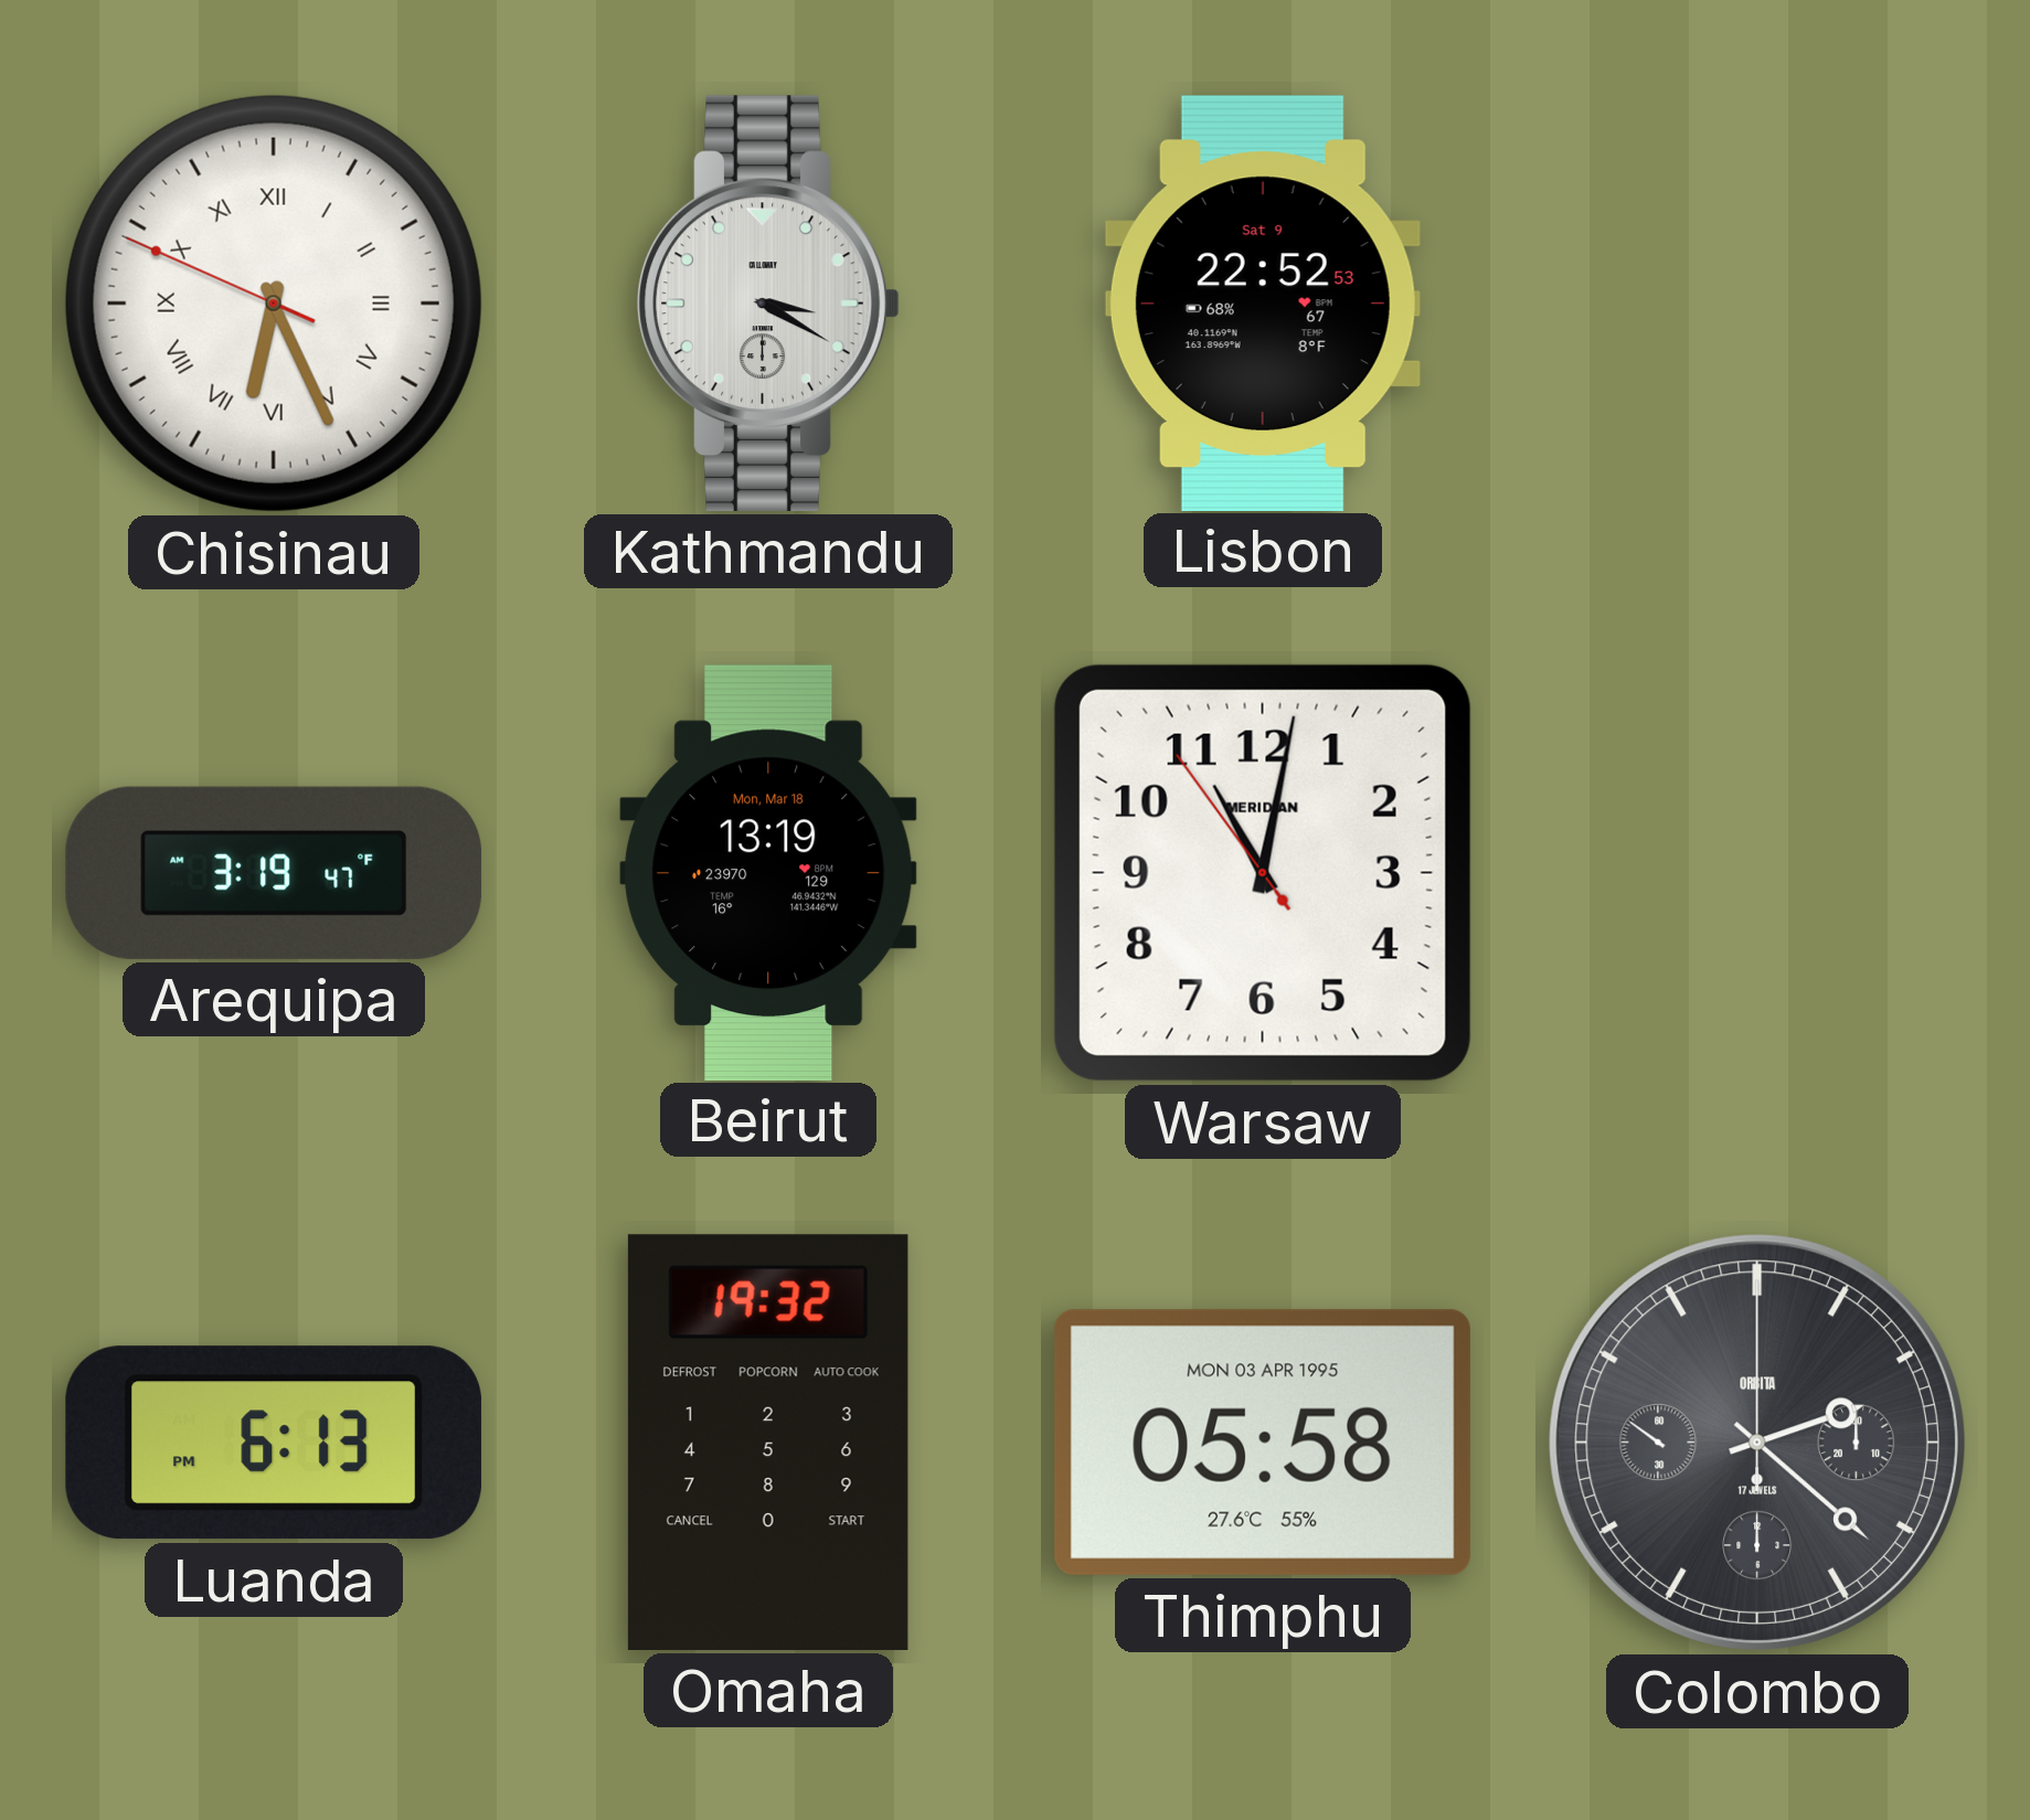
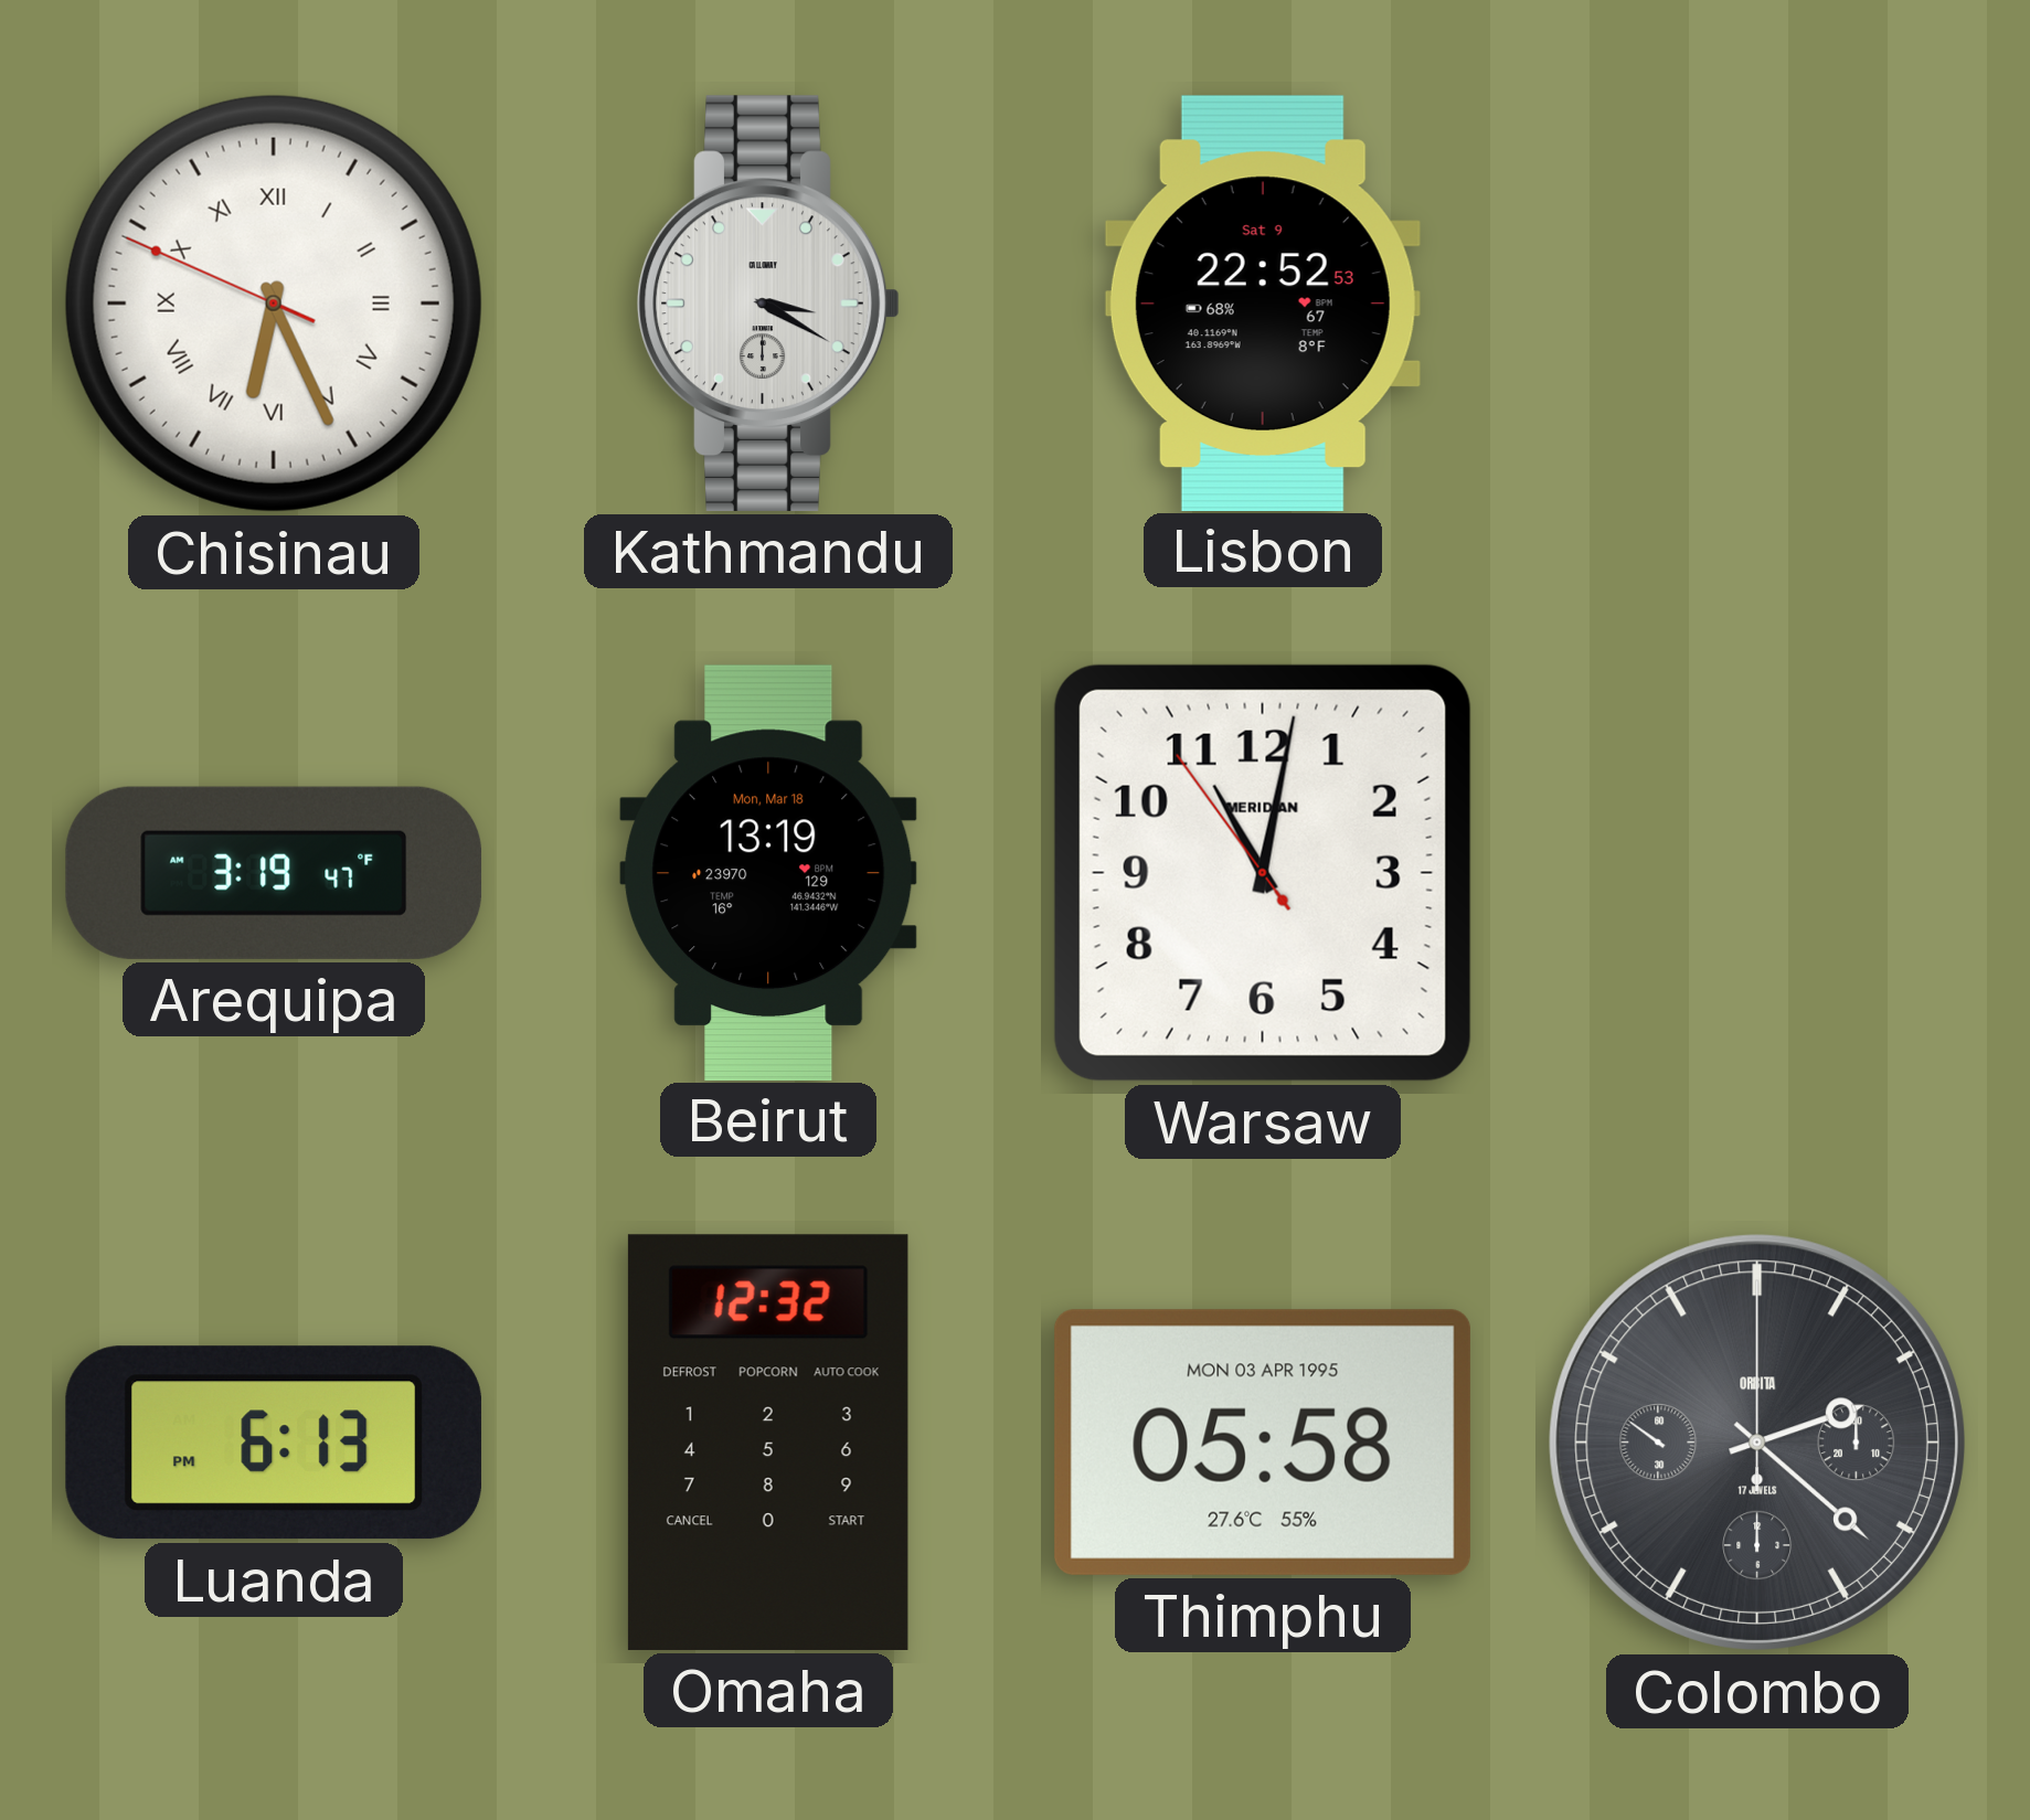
Omaha: 19:32 -> 12:32 (768, 1443)
